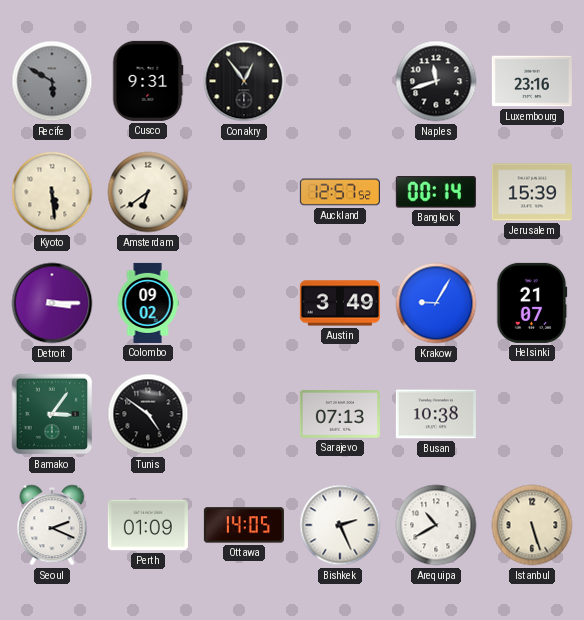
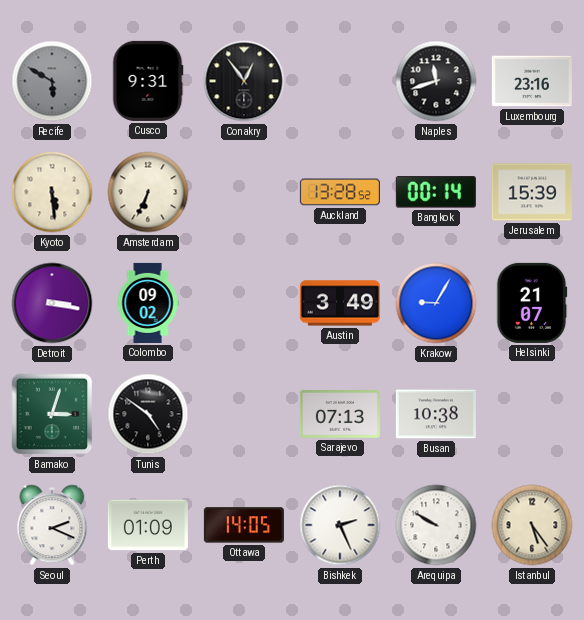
Amsterdam: 6:39 -> 6:34 (148, 192)
Auckland: 12:57 -> 13:28 (340, 192)
Detroit: 3:15 -> 3:17 (52, 303)
Bamako: 3:06 -> 3:03 (52, 414)
Arequipa: 10:40 -> 9:50 (436, 525)
Istanbul: 5:27 -> 5:24 (532, 525)
